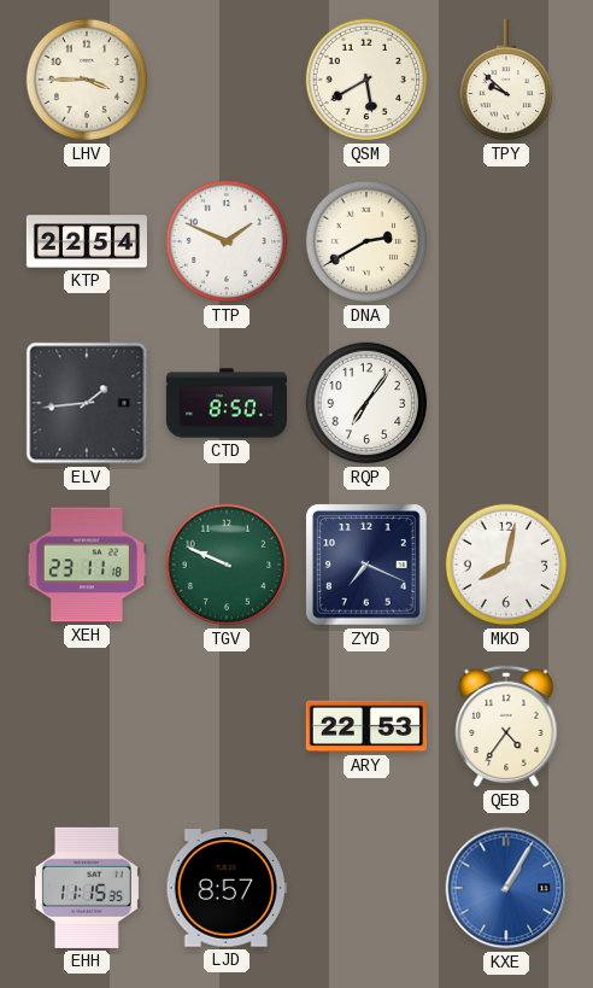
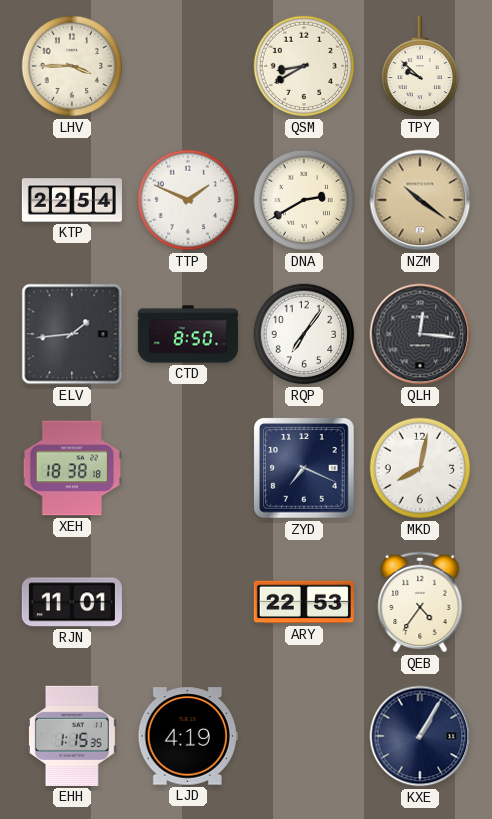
QSM: 5:40 -> 8:40 (304, 66)
NZM: none -> 10:21 (420, 200)
QLH: none -> 12:16 (420, 334)
XEH: 23:11 -> 18:38 (72, 468)
TGV: 9:49 -> none (227, 565)
RJN: none -> 11:01 (72, 602)
EHH: 11:15 -> 1:15 (72, 736)
LJD: 8:57 -> 4:19 (188, 736)
KXE dial: blue -> navy (420, 736)
